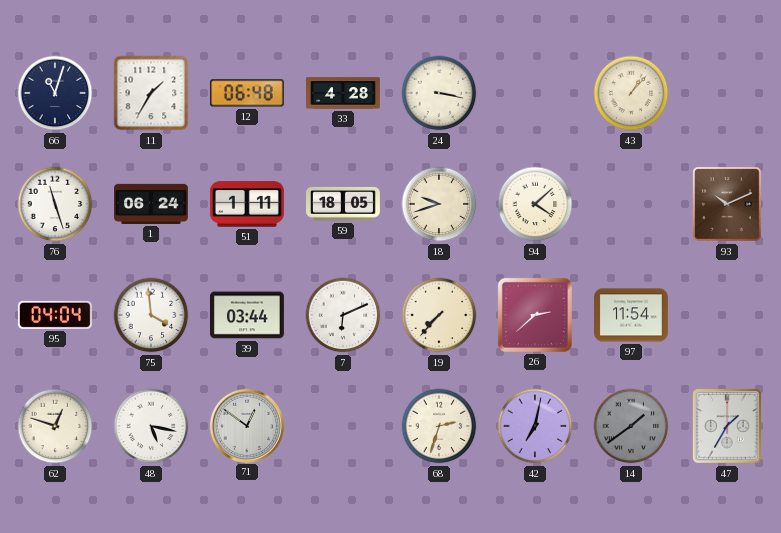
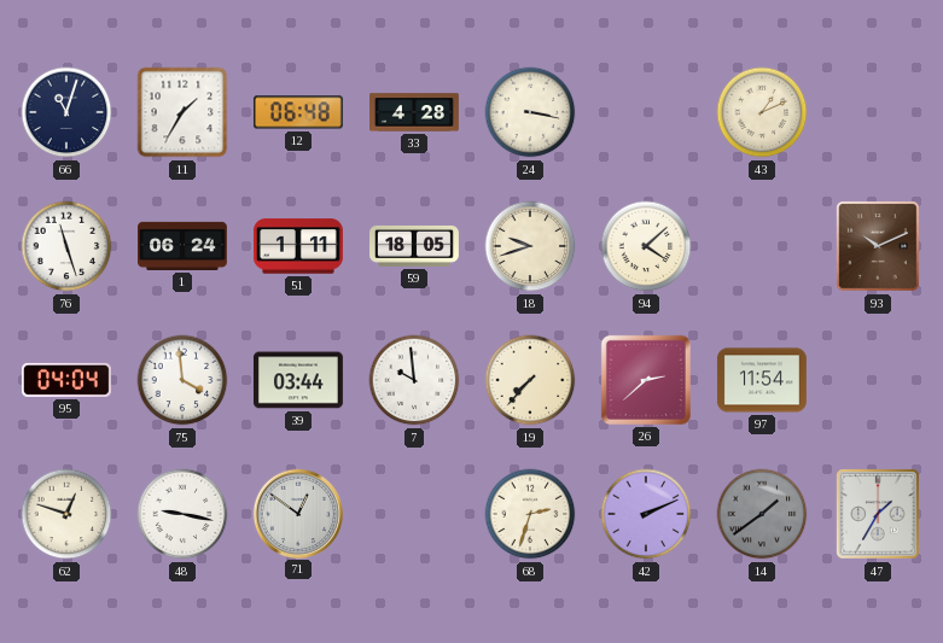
43: 1:07 -> 1:11 (762, 112)
7: 6:11 -> 9:59 (414, 380)
48: 5:17 -> 9:17 (182, 514)
42: 7:02 -> 2:11 (646, 514)
